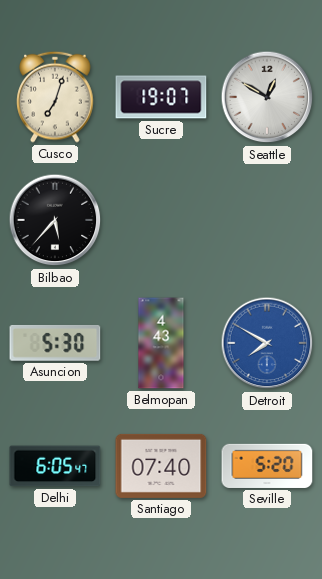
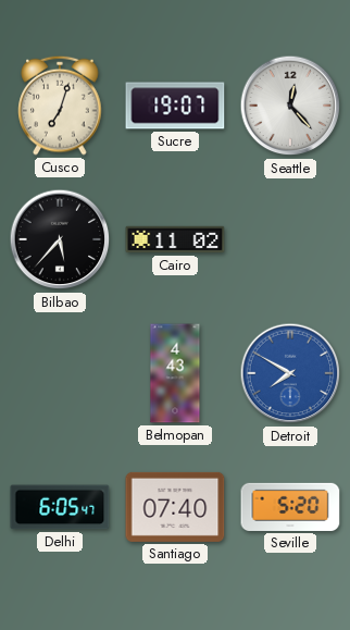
Seattle: 12:50 -> 12:23 (290, 106)
Cairo: none -> 11:02 (175, 239)
Asuncion: 5:30 -> none (55, 343)
